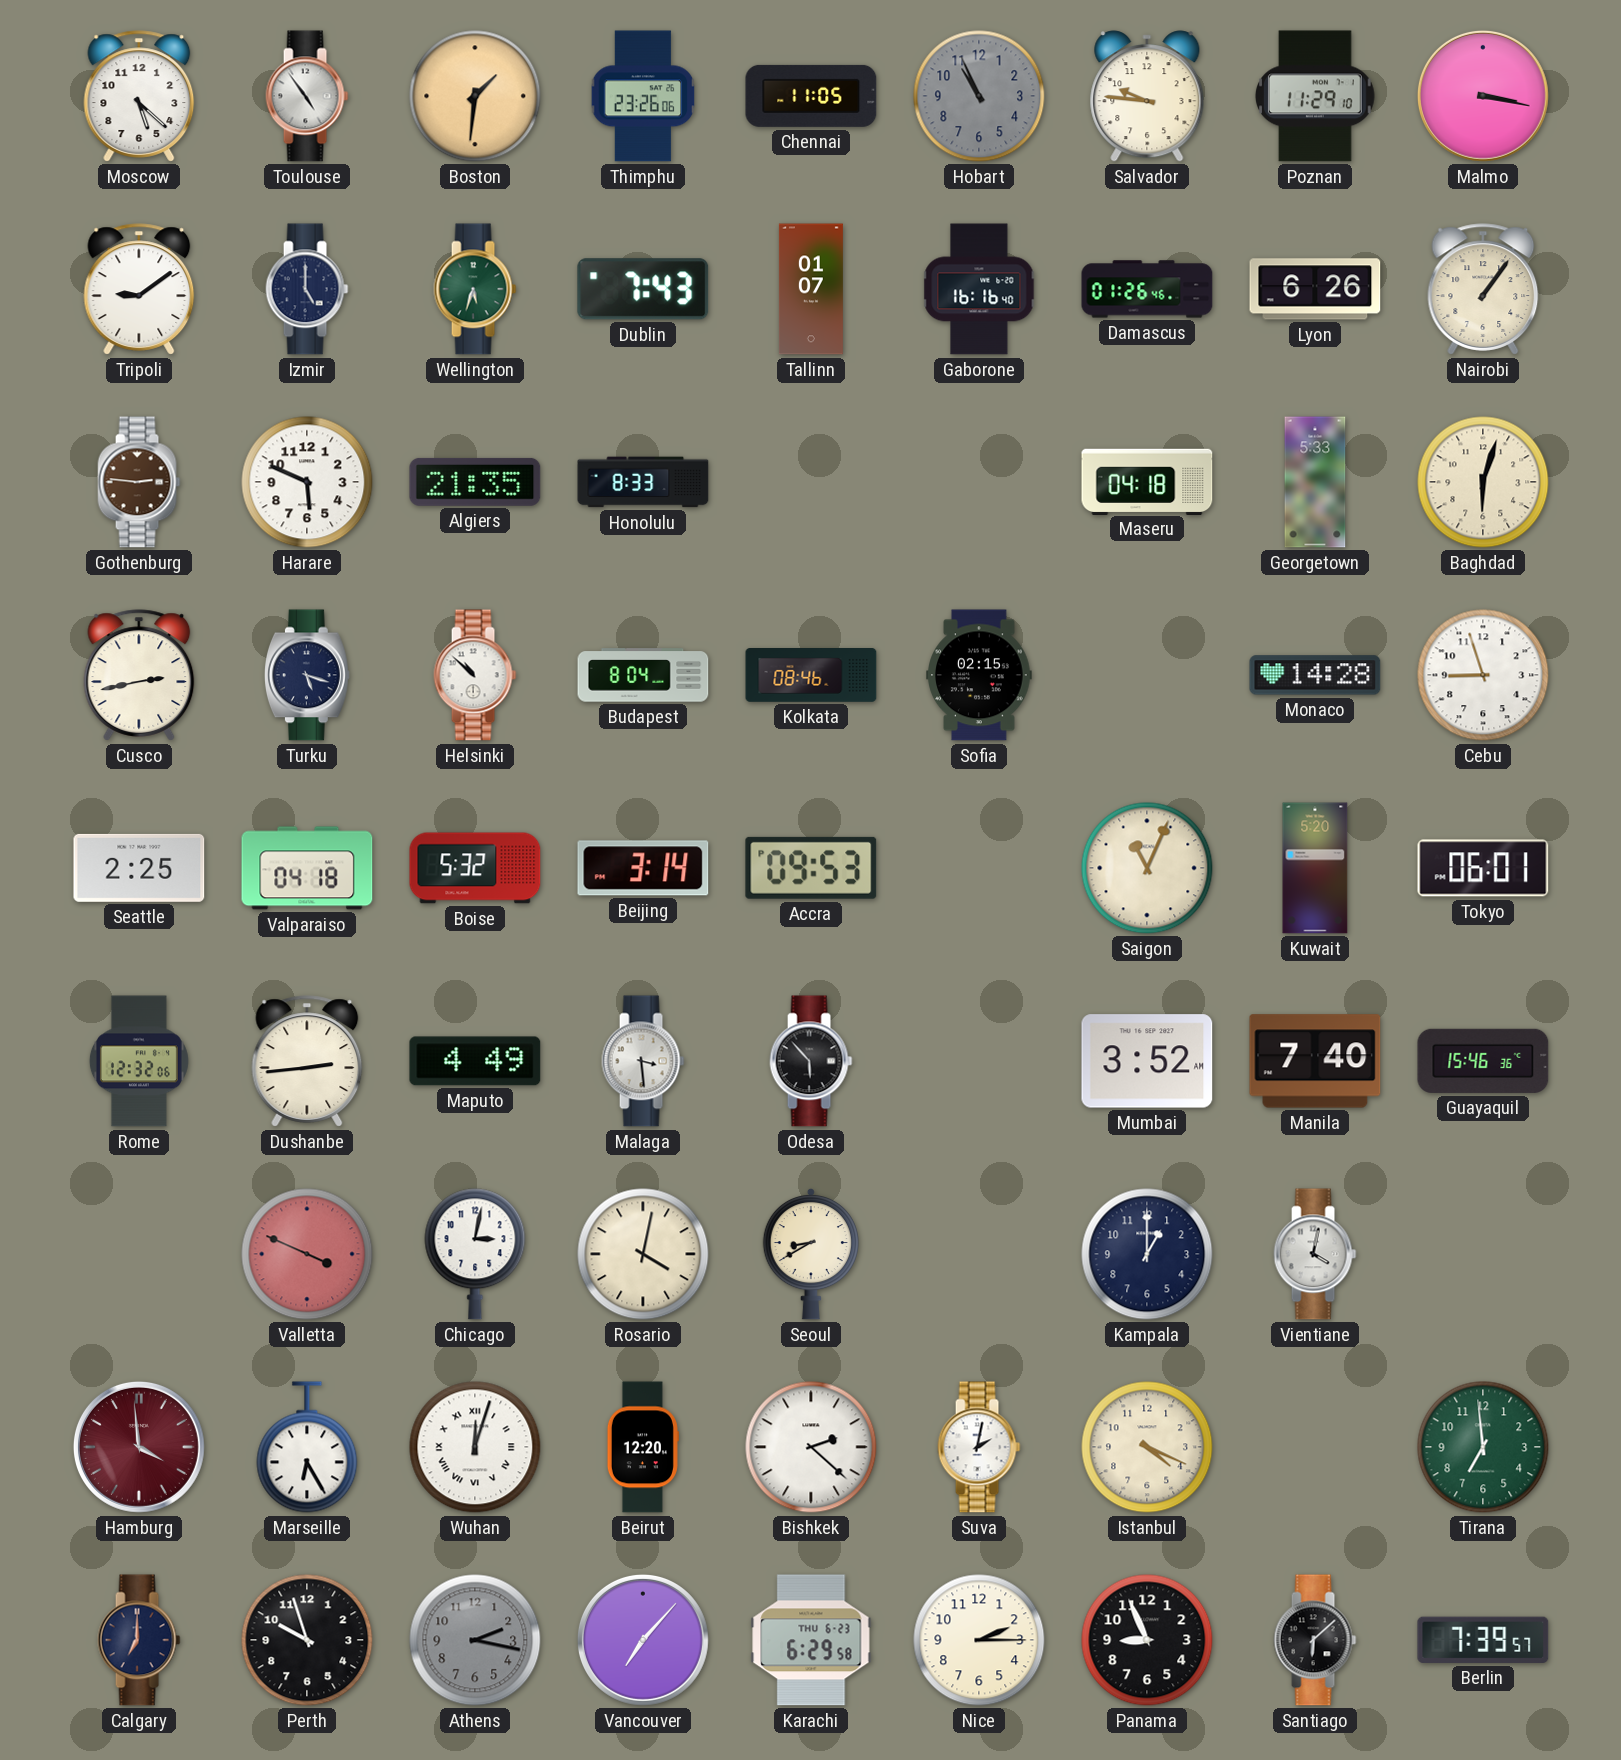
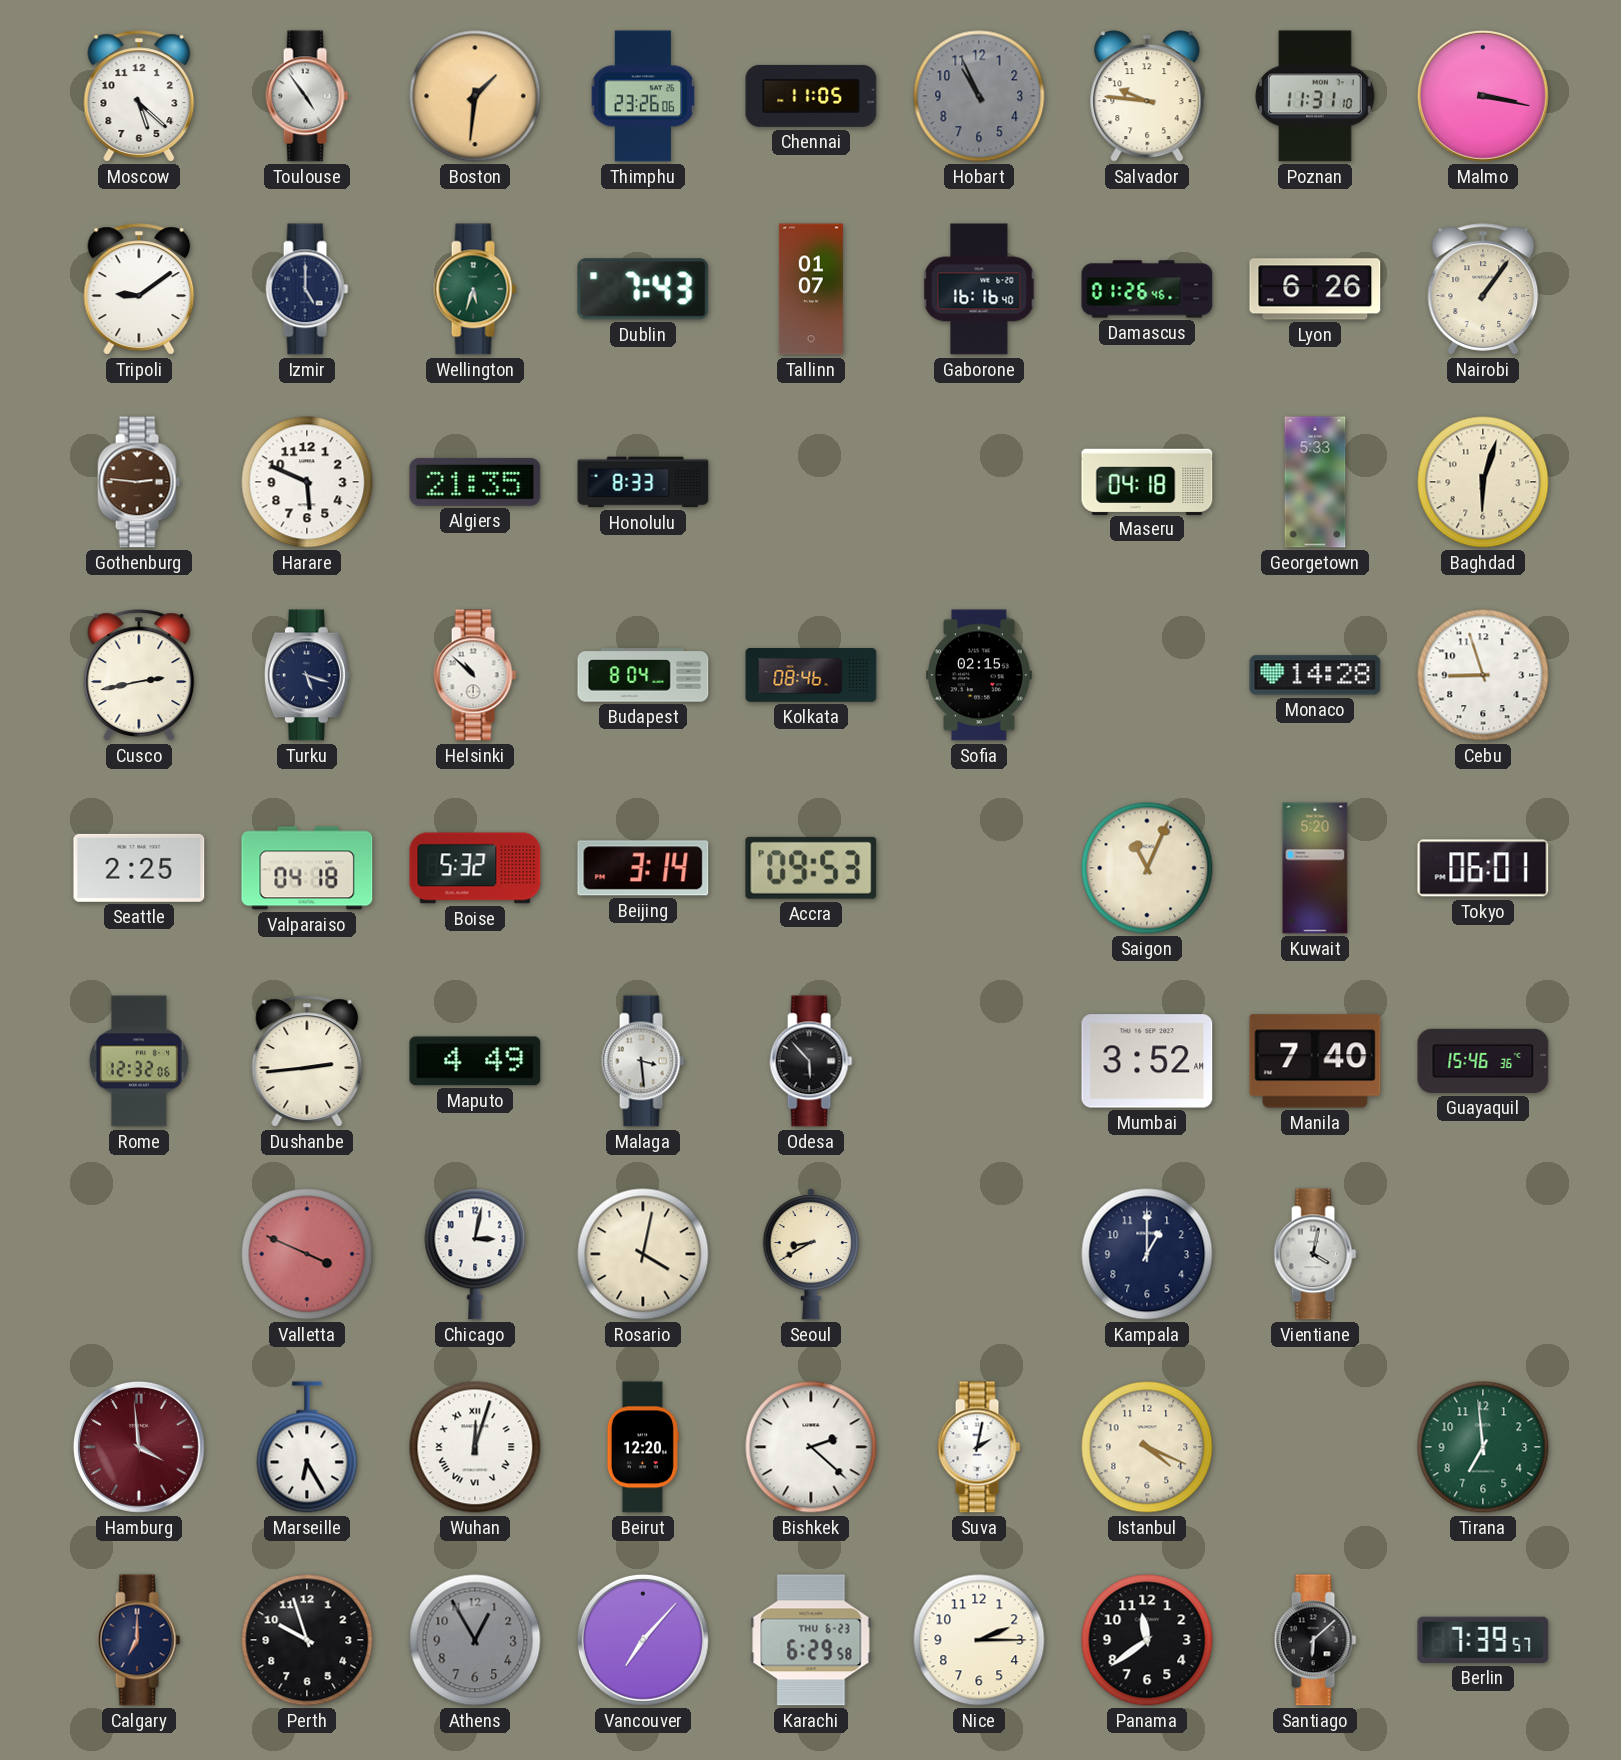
Poznan: 11:29 -> 11:31 (1315, 96)
Athens: 2:17 -> 12:55 (475, 1640)
Panama: 8:56 -> 11:39 (1147, 1640)
